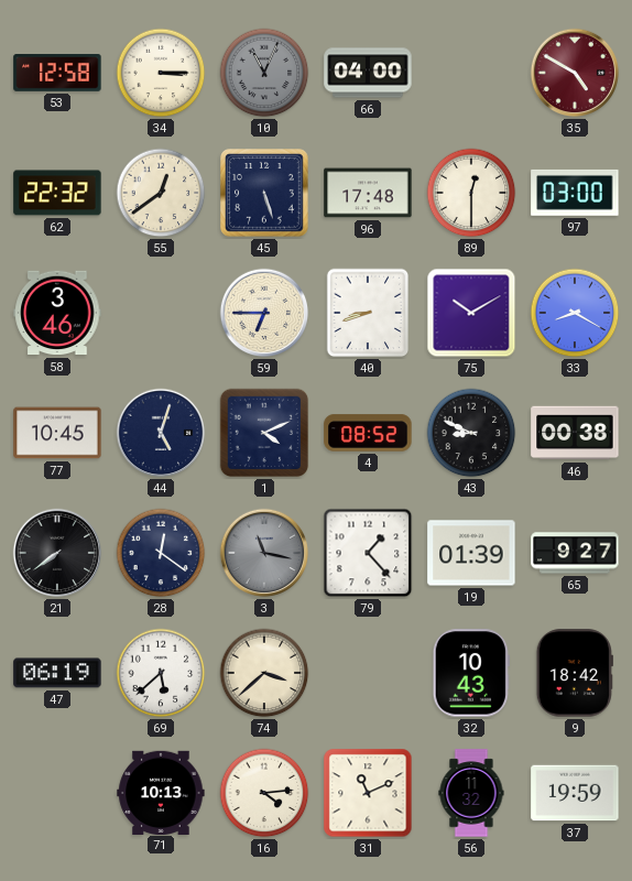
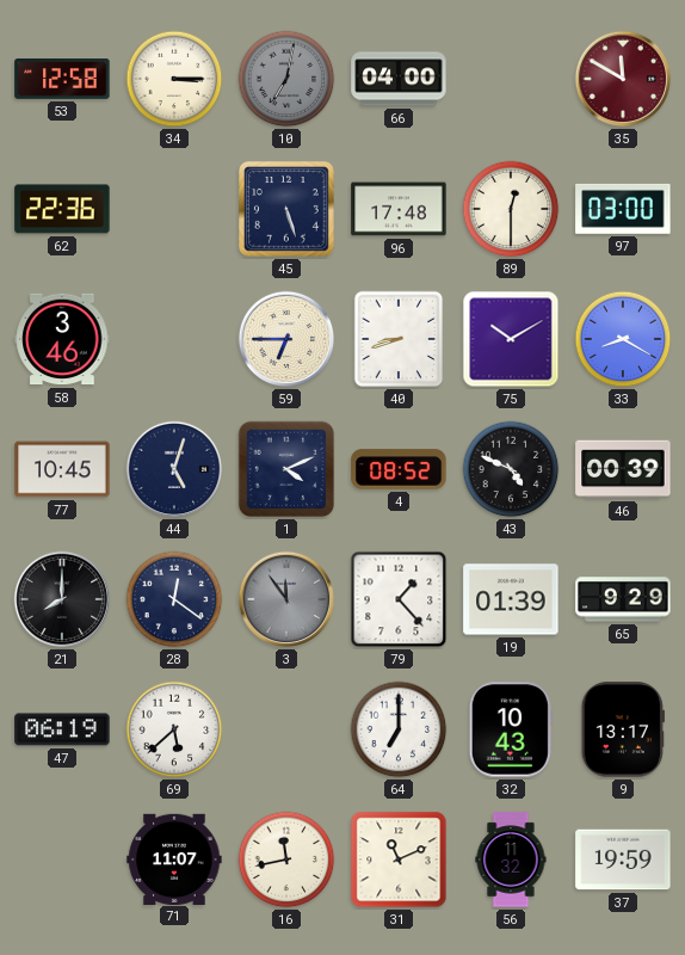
10: 11:04 -> 7:02 (286, 79)
35: 4:50 -> 11:50 (623, 79)
62: 22:32 -> 22:36 (62, 209)
55: 12:39 -> none (161, 193)
43: 8:49 -> 4:49 (511, 469)
46: 00:38 -> 00:39 (623, 469)
21: 7:39 -> 8:00 (62, 599)
3: 11:17 -> 11:54 (286, 599)
65: 9:27 -> 9:29 (623, 599)
74: 3:38 -> none (264, 673)
64: none -> 7:00 (399, 729)
9: 18:42 -> 13:17 (623, 729)
71: 10:13 -> 11:07 (174, 858)
16: 4:14 -> 11:43 (286, 860)
